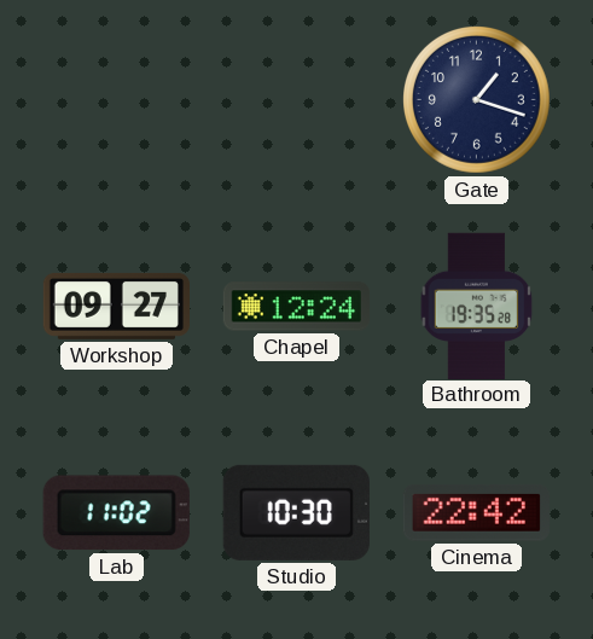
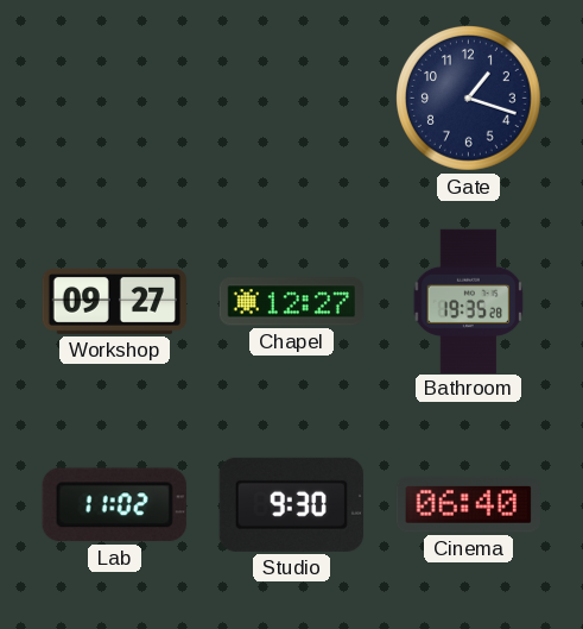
Chapel: 12:24 -> 12:27 (291, 302)
Studio: 10:30 -> 9:30 (291, 504)
Cinema: 22:42 -> 06:40 (468, 505)
